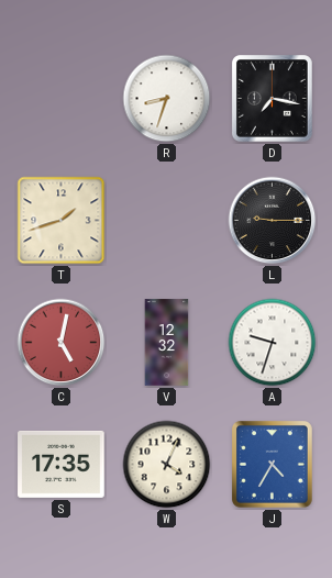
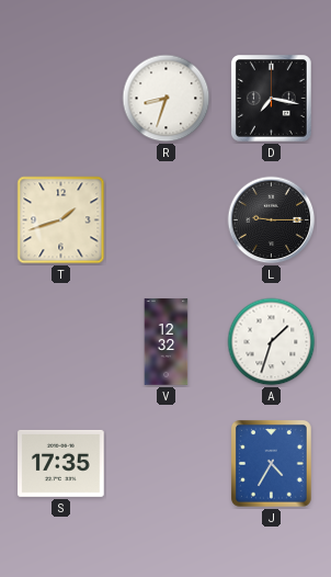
C: 5:02 -> none (62, 343)
A: 9:33 -> 1:33 (272, 342)
W: 4:04 -> none (167, 465)
